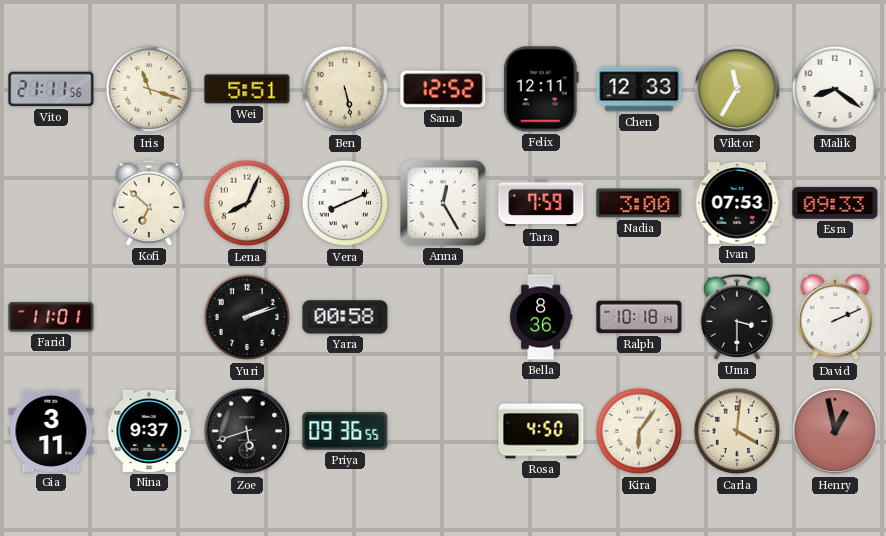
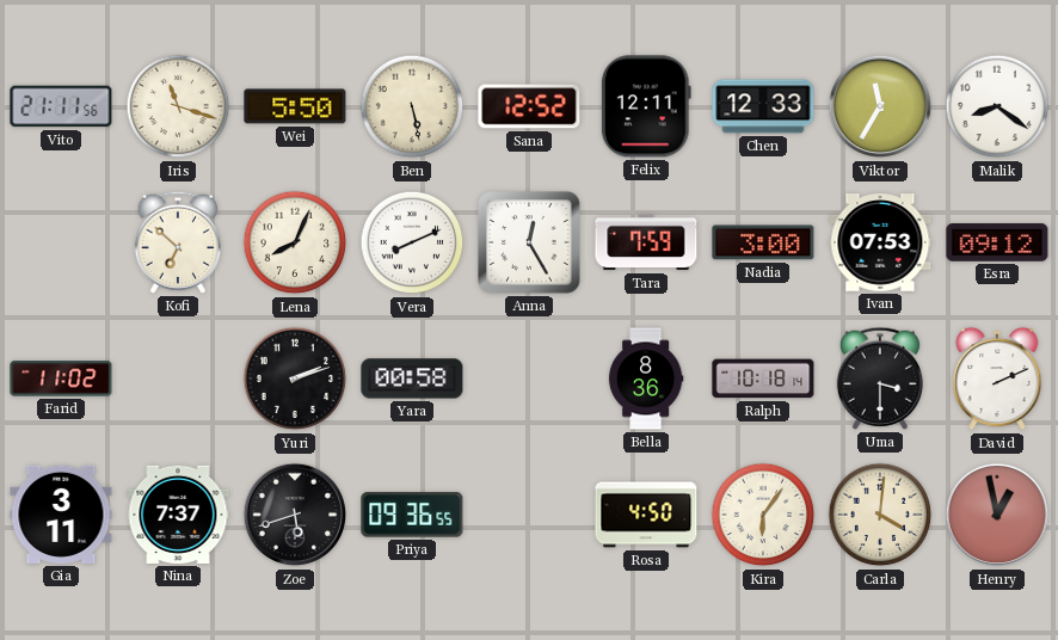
Wei: 5:51 -> 5:50 (295, 106)
Esra: 09:33 -> 09:12 (997, 242)
Farid: 11:01 -> 11:02 (61, 379)
Nina: 9:37 -> 7:37 (178, 515)
